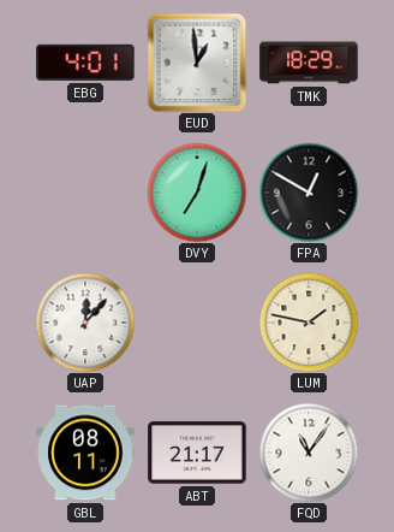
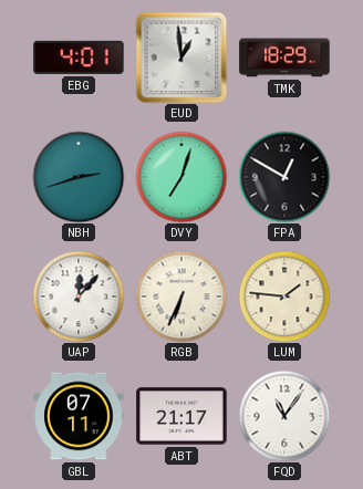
NBH: none -> 2:42 (79, 177)
RGB: none -> 6:34 (181, 296)
LUM: 1:47 -> 1:46 (284, 296)
GBL: 08:11 -> 07:11 (79, 416)
